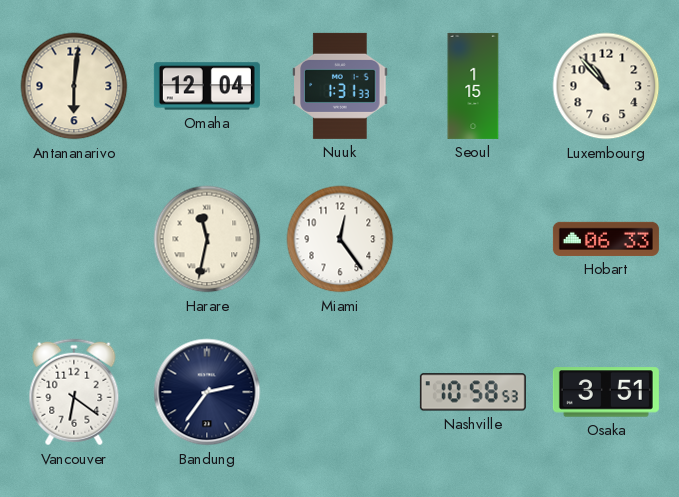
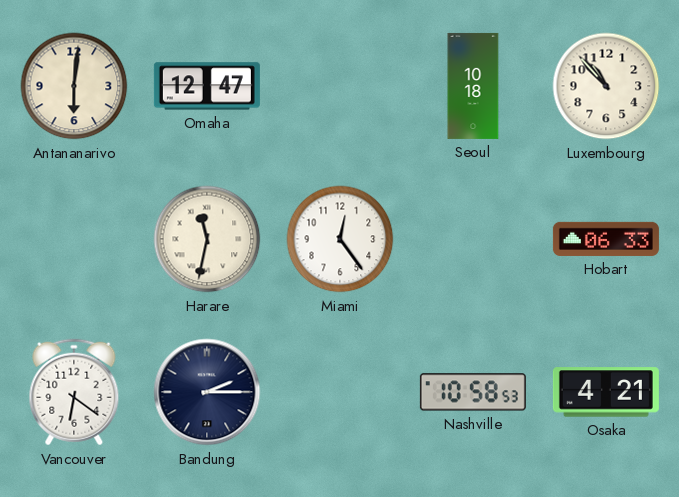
Omaha: 12:04 -> 12:47 (207, 86)
Nuuk: 1:31 -> none (340, 86)
Seoul: 1:15 -> 10:18 (473, 86)
Bandung: 2:36 -> 2:15 (207, 392)
Osaka: 3:51 -> 4:21 (606, 392)
